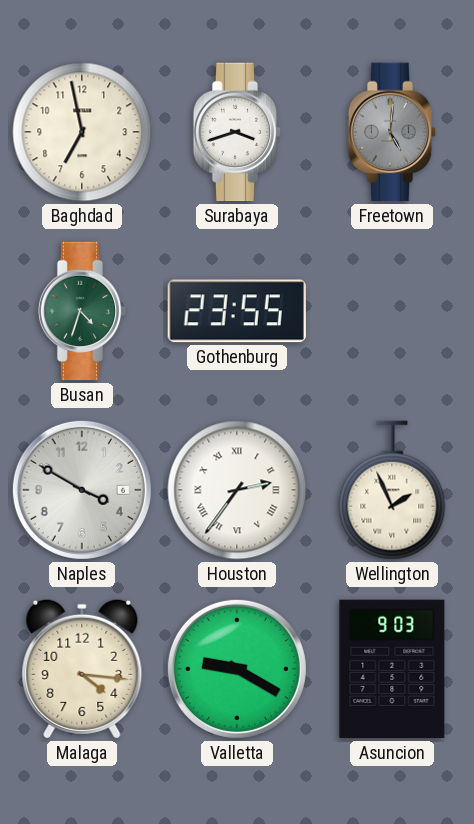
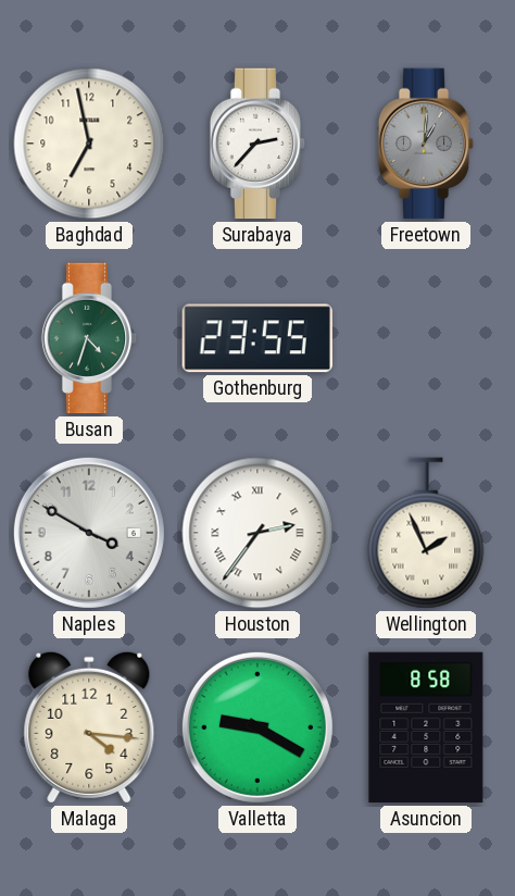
Surabaya: 3:42 -> 2:37 (257, 144)
Freetown: 5:01 -> 1:01 (426, 144)
Asuncion: 9:03 -> 8:58 (426, 727)
